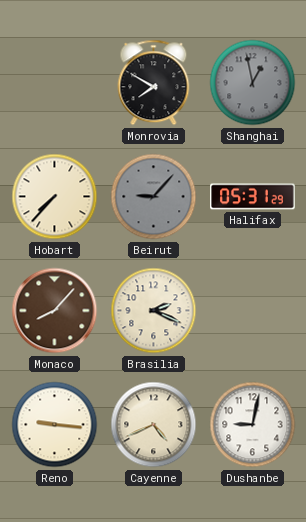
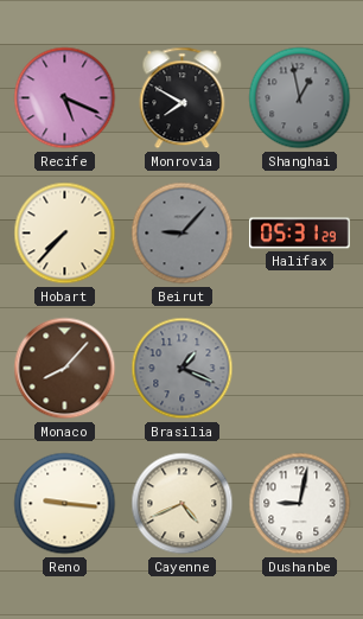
Recife: none -> 5:19 (65, 98)
Brasilia: 2:19 -> 1:19 (183, 369)
Brasilia dial: cream -> grey (183, 369)
